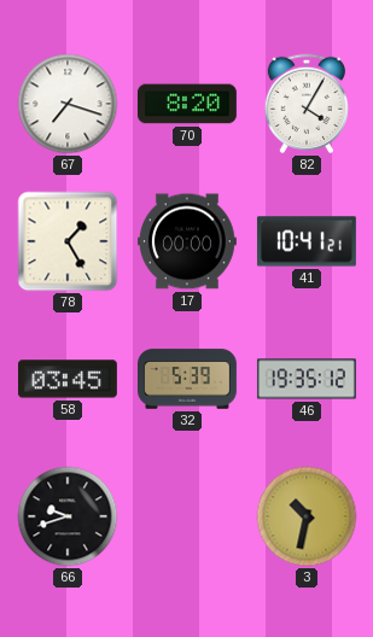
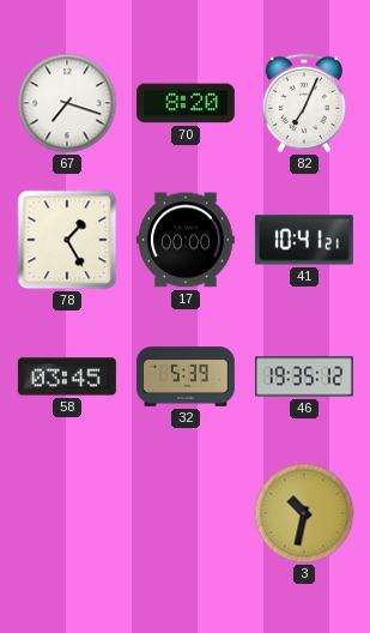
82: 4:05 -> 7:04 (303, 103)
66: 9:42 -> none (68, 516)
